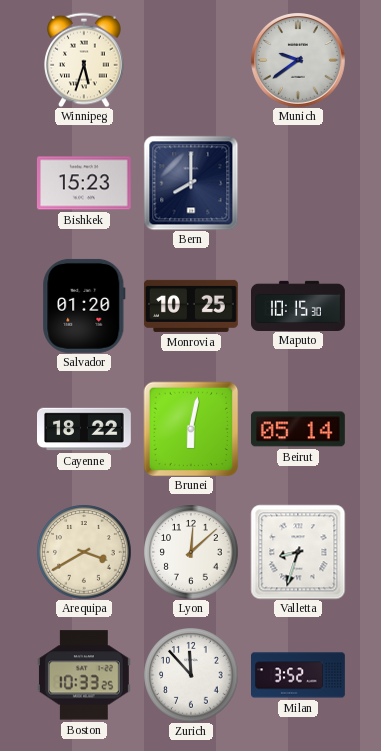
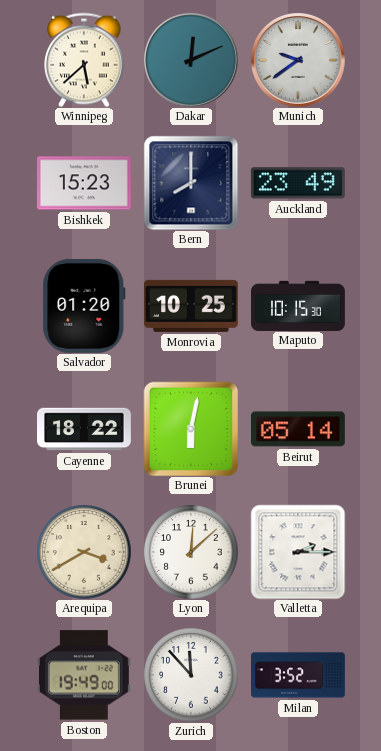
Winnipeg: 5:33 -> 5:38 (84, 60)
Dakar: none -> 12:11 (191, 60)
Auckland: none -> 23:49 (298, 183)
Valletta: 8:33 -> 2:15 (298, 552)
Boston: 10:33 -> 19:49 (84, 675)
